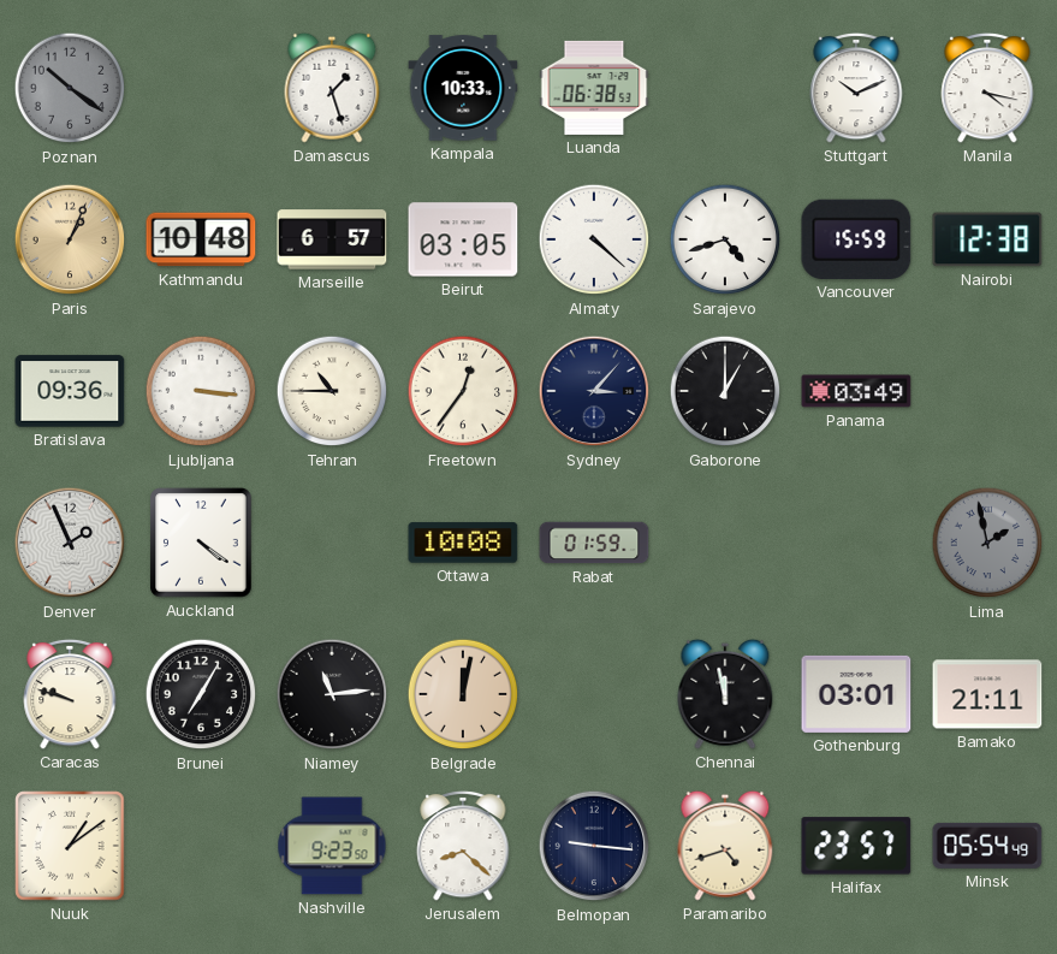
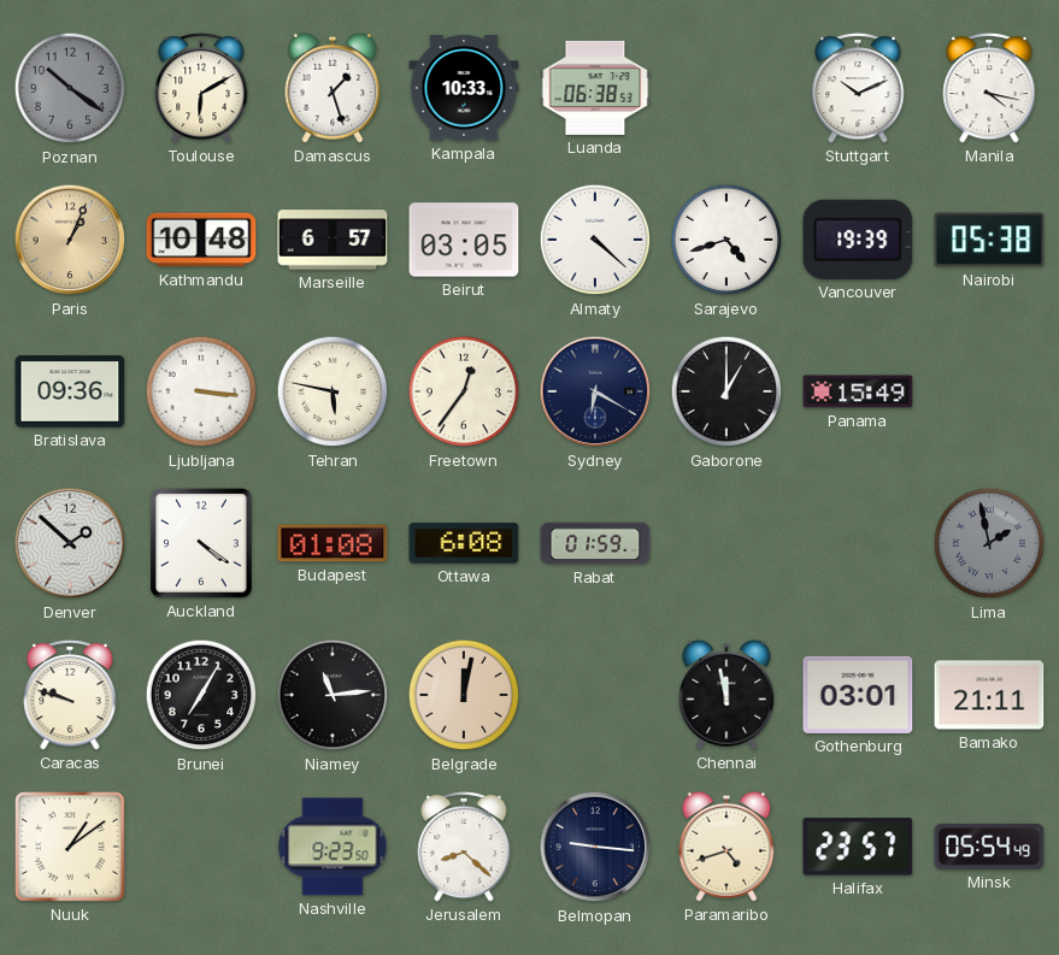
Toulouse: none -> 6:10 (201, 88)
Vancouver: 15:59 -> 19:39 (858, 240)
Nairobi: 12:38 -> 05:38 (989, 240)
Tehran: 10:45 -> 5:47 (333, 391)
Sydney: 3:07 -> 6:20 (595, 391)
Panama: 03:49 -> 15:49 (858, 391)
Denver: 1:56 -> 1:52 (70, 543)
Budapest: none -> 01:08 (333, 543)
Ottawa: 10:08 -> 6:08 (464, 543)
